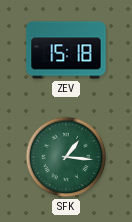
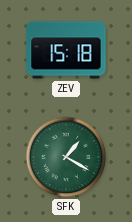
SFK: 1:16 -> 1:20 (66, 157)
